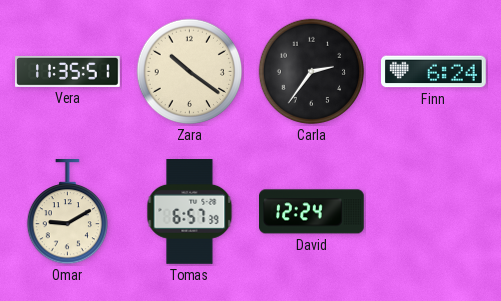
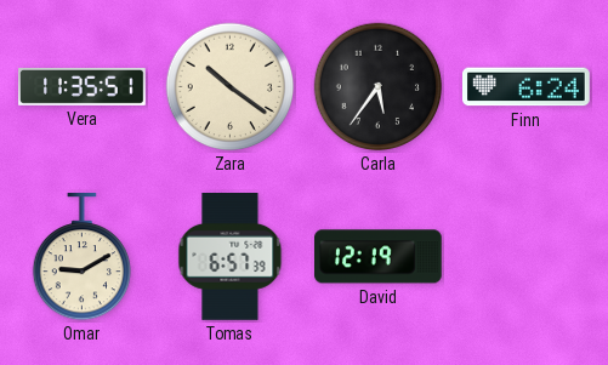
Carla: 2:36 -> 5:36 (379, 87)
David: 12:24 -> 12:19 (379, 257)
